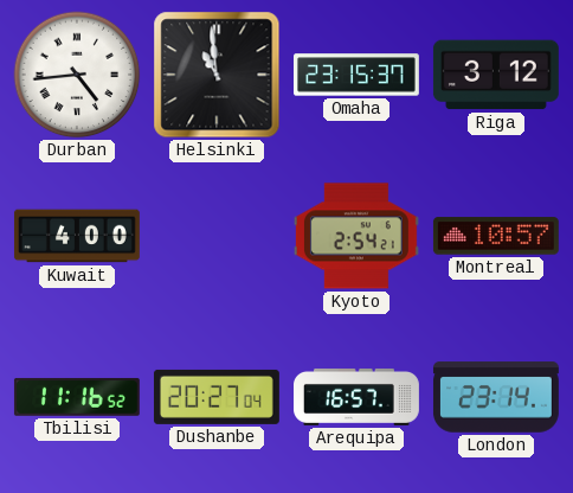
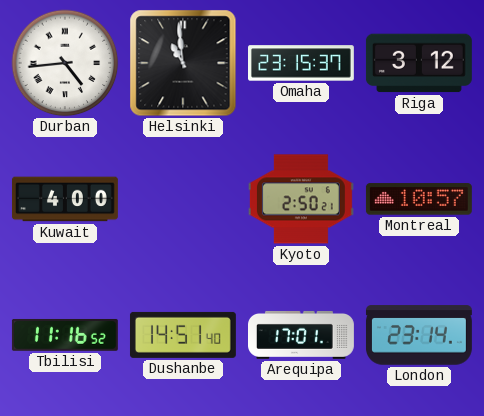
Kyoto: 2:54 -> 2:50 (301, 199)
Dushanbe: 20:27 -> 14:51 (183, 335)
Arequipa: 16:57 -> 17:01 (302, 335)
